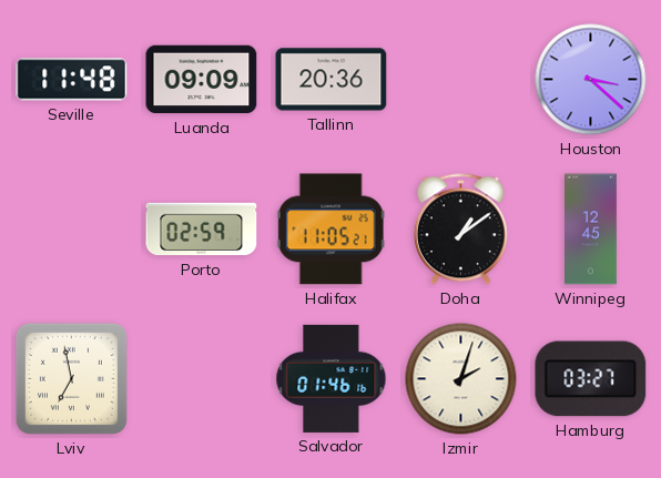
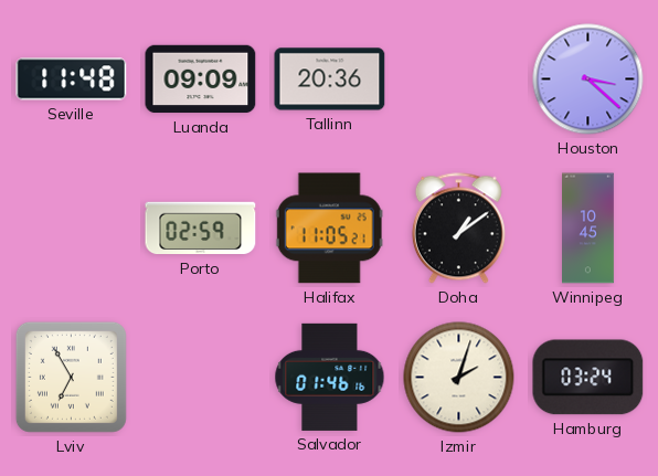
Winnipeg: 12:45 -> 10:45 (588, 229)
Lviv: 6:58 -> 6:55 (71, 377)
Hamburg: 03:27 -> 03:24 (588, 378)
